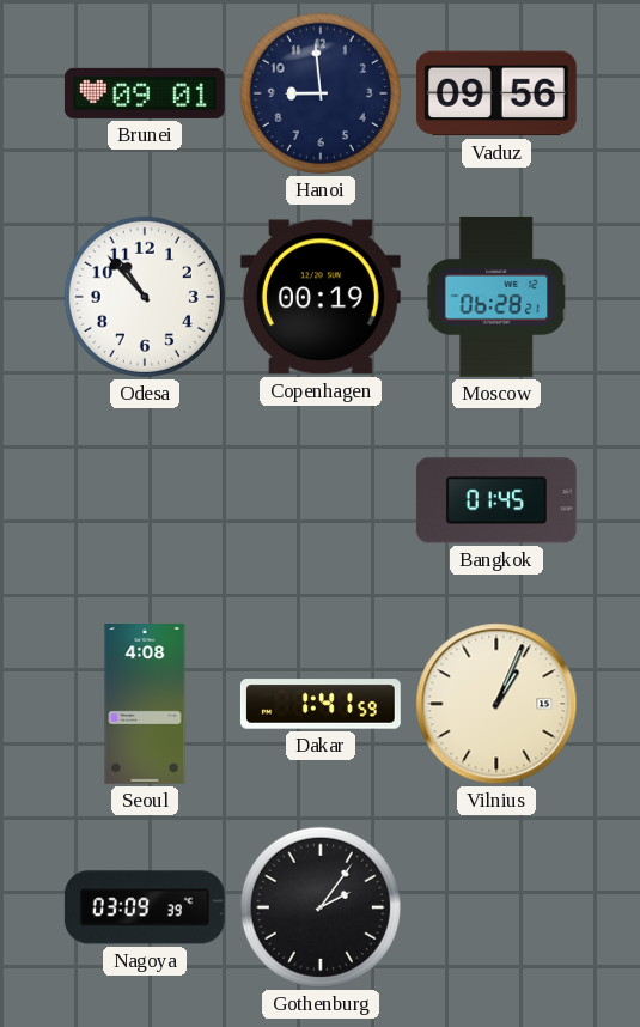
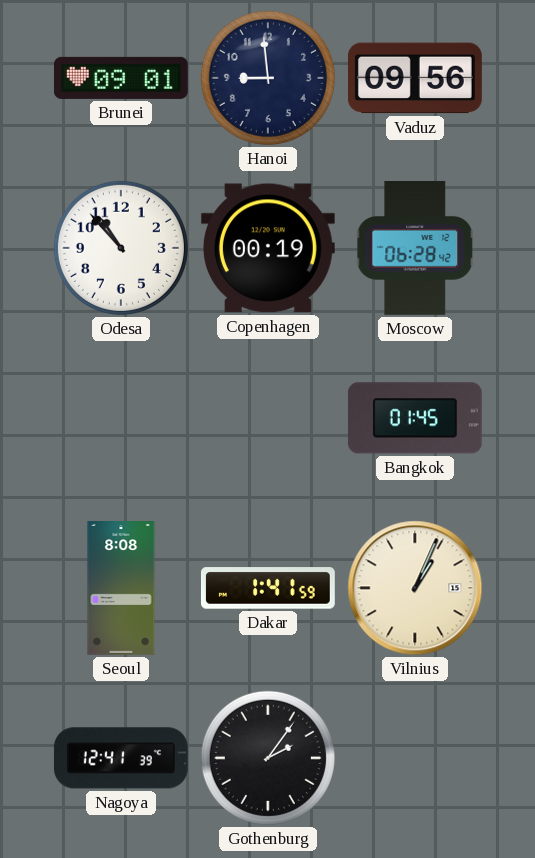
Moscow: 06:28:21 -> 06:28:42 (415, 248)
Seoul: 4:08 -> 8:08 (121, 589)
Nagoya: 03:09 -> 12:41 (121, 758)
